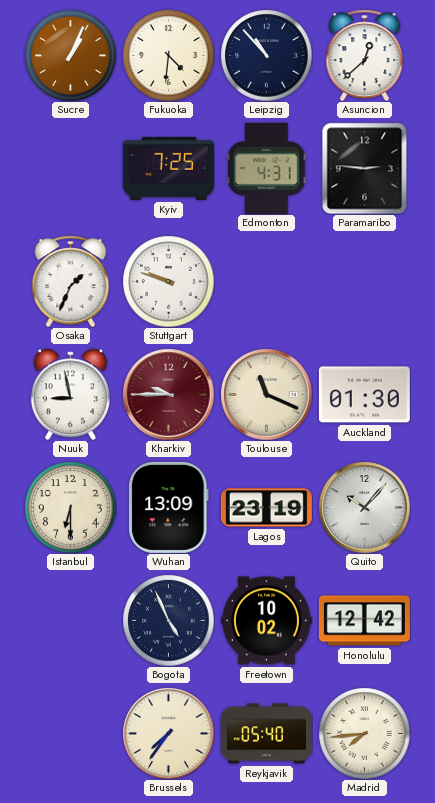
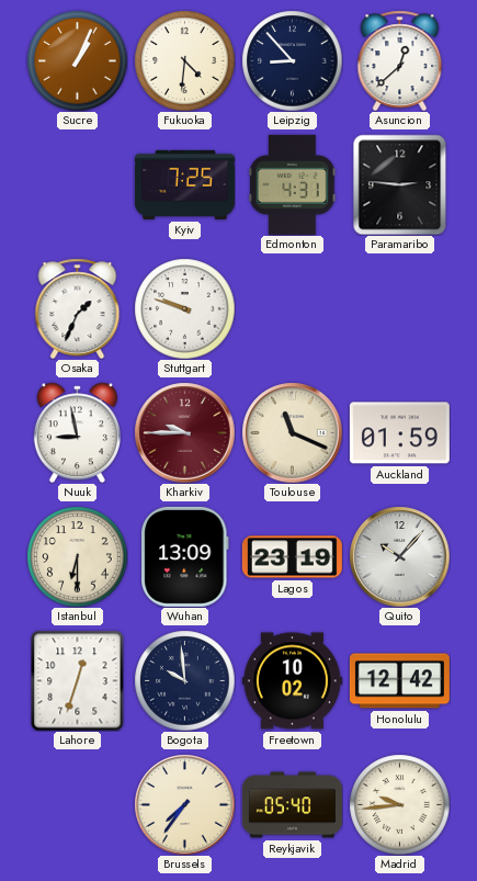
Leipzig: 10:53 -> 8:53 (292, 60)
Auckland: 01:30 -> 01:59 (399, 433)
Lahore: none -> 12:33 (78, 680)
Bogota: 4:56 -> 9:59 (184, 680)
Madrid: 7:44 -> 9:44 (399, 804)
